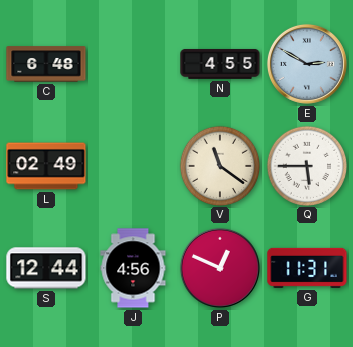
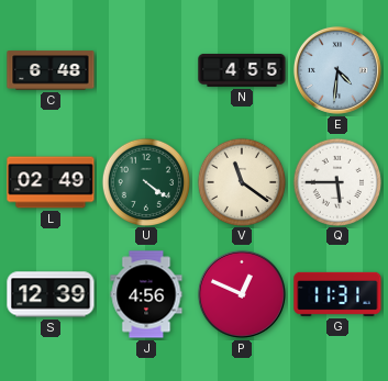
E: 2:50 -> 4:31 (337, 70)
U: none -> 4:21 (145, 181)
S: 12:44 -> 12:39 (51, 294)
